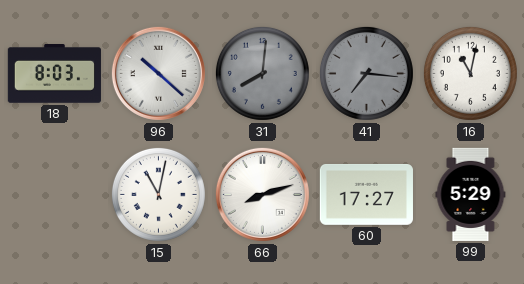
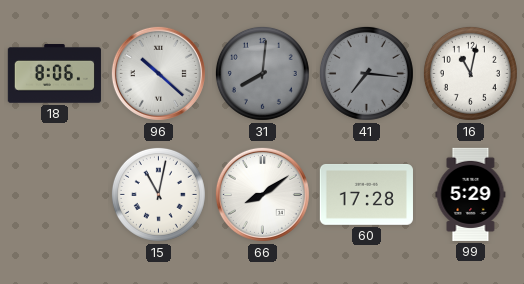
18: 8:03 -> 8:06 (54, 74)
66: 8:12 -> 8:09 (262, 194)
60: 17:27 -> 17:28 (366, 194)
